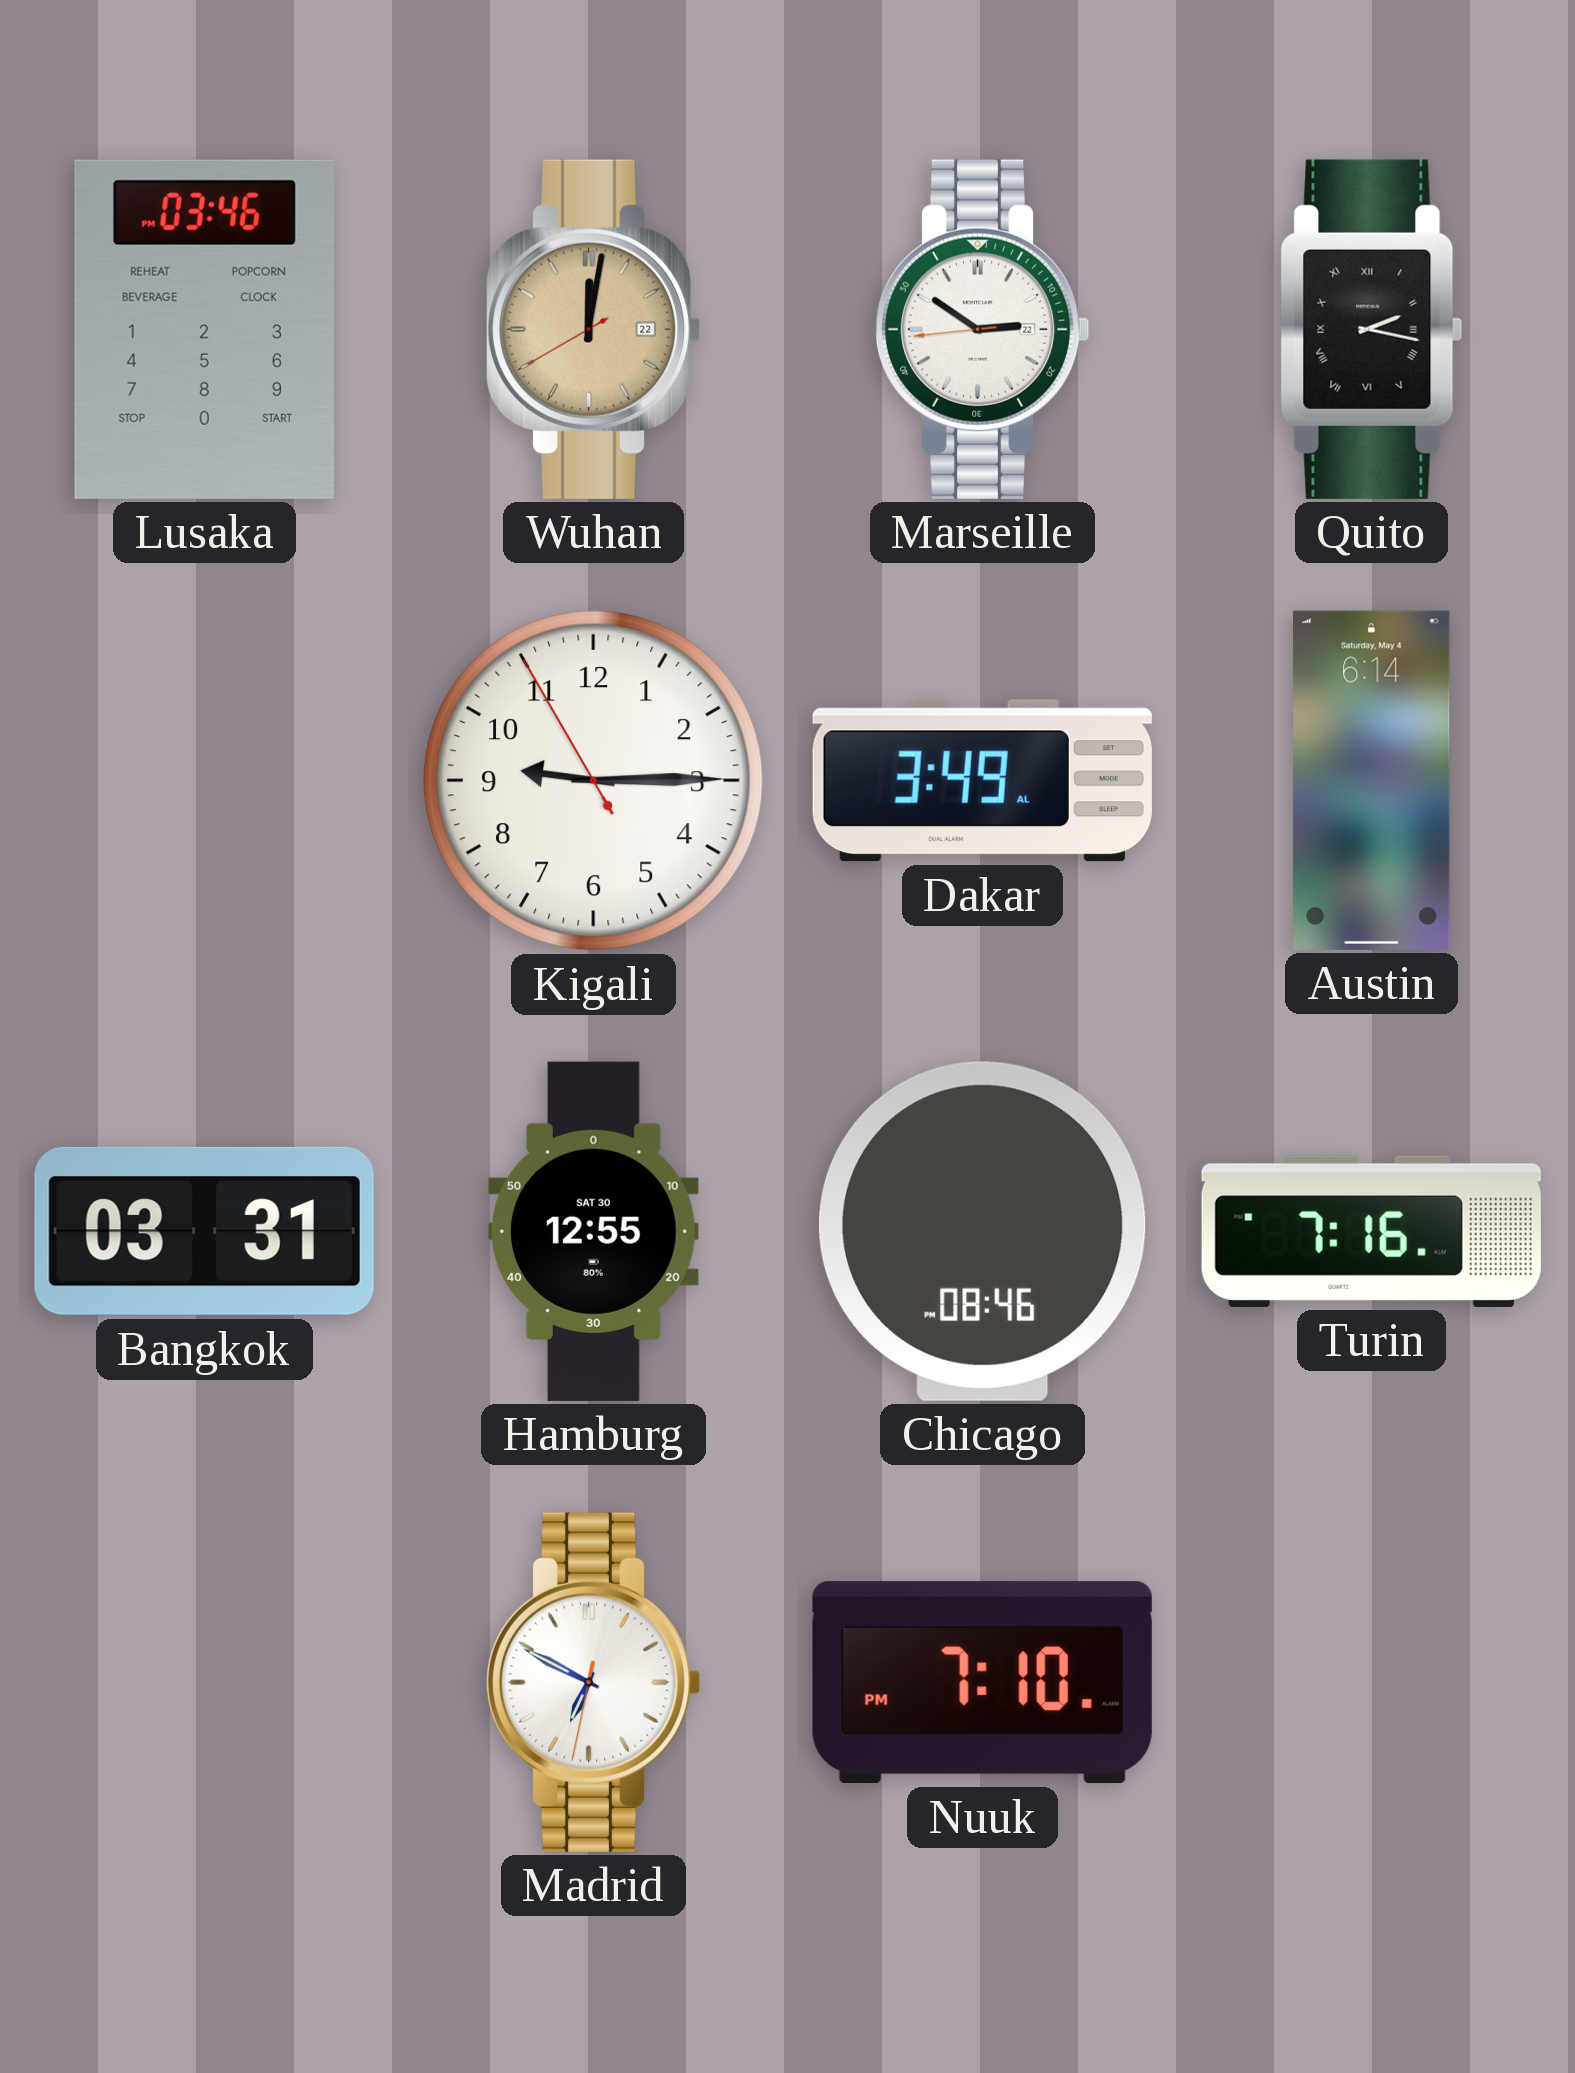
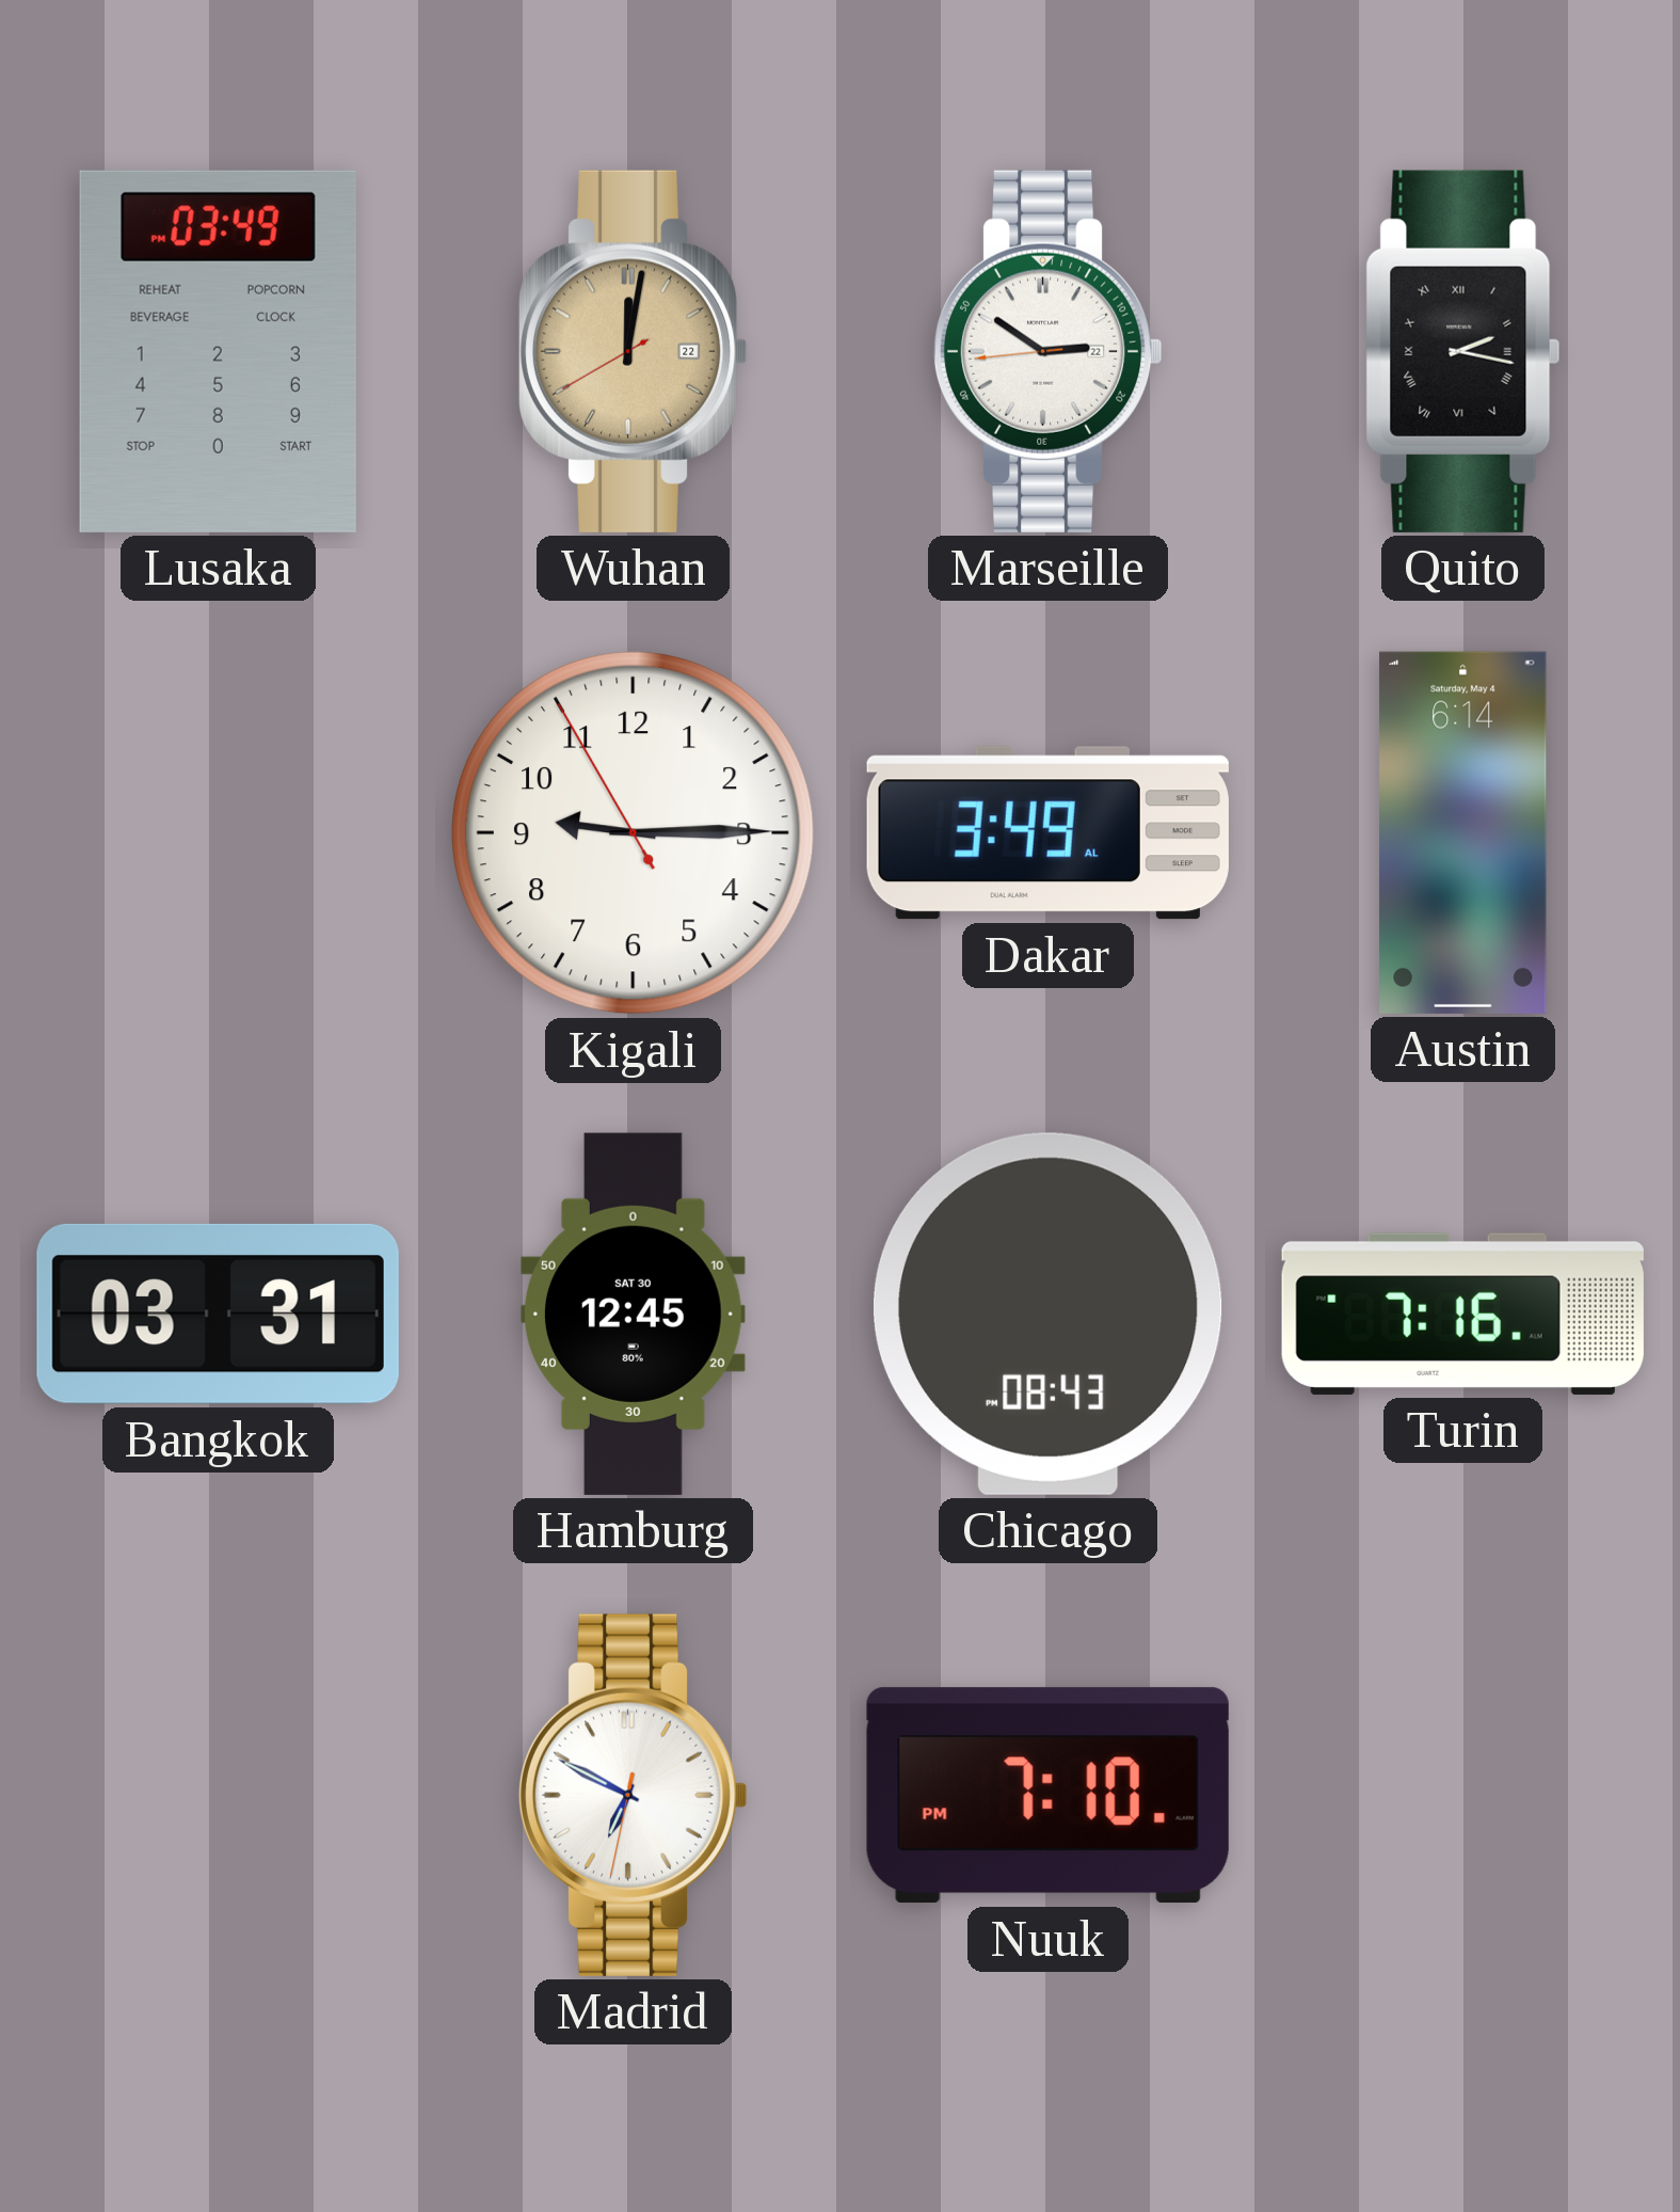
Lusaka: 03:46 -> 03:49 (218, 351)
Hamburg: 12:55 -> 12:45 (633, 1314)
Chicago: 08:46 -> 08:43 (1047, 1314)
